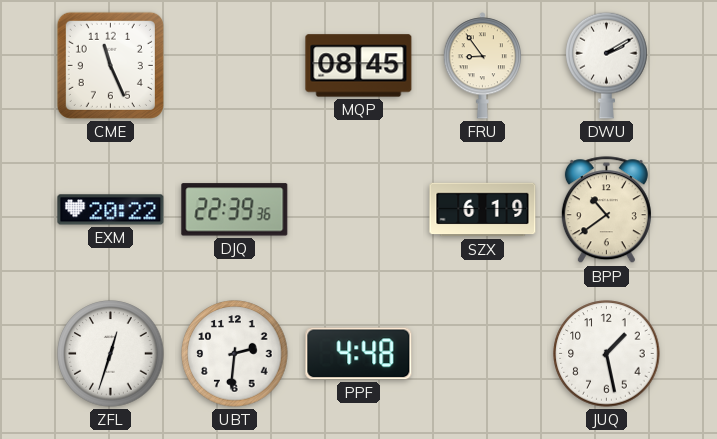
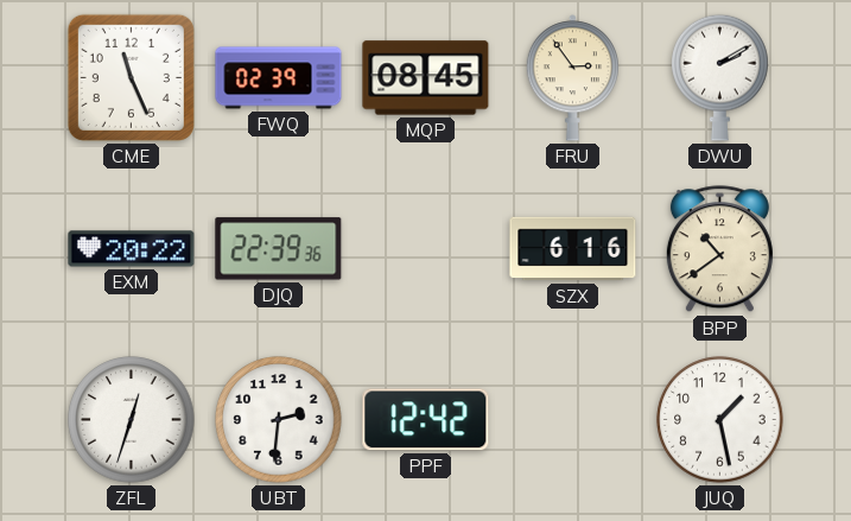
FWQ: none -> 02:39 (279, 78)
FRU: 8:54 -> 2:54 (572, 78)
SZX: 6:19 -> 6:16 (573, 249)
PPF: 4:48 -> 12:42 (426, 420)
